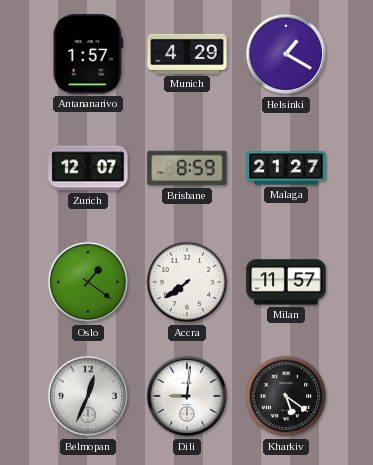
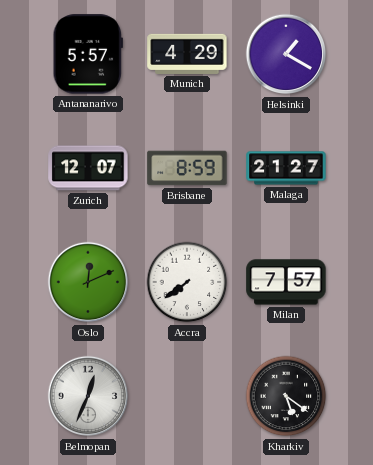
Antananarivo: 1:57 -> 5:57 (88, 54)
Oslo: 1:21 -> 12:11 (88, 282)
Milan: 11:57 -> 7:57 (286, 282)
Dili: 9:01 -> none (187, 396)
